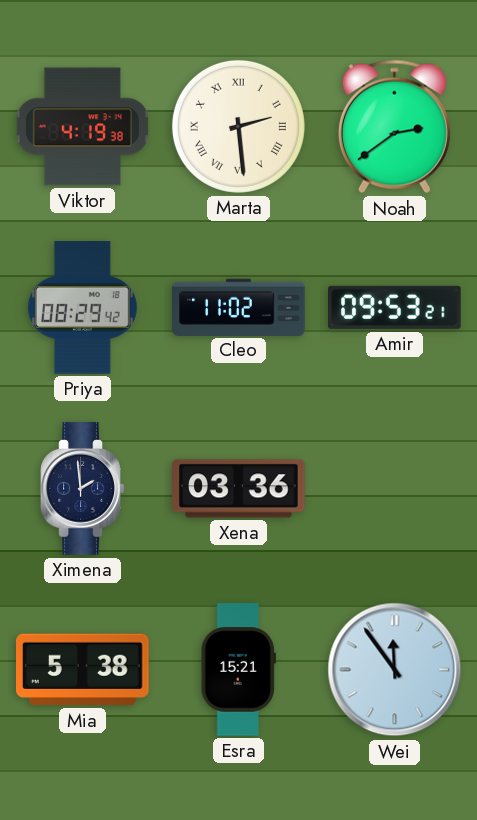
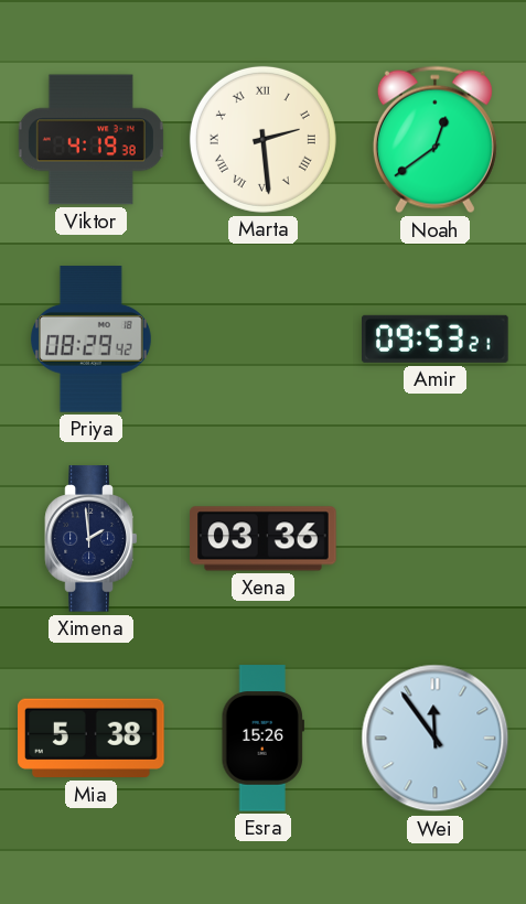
Noah: 2:39 -> 12:39 (434, 140)
Cleo: 11:02 -> none (239, 307)
Esra: 15:21 -> 15:26 (262, 739)
